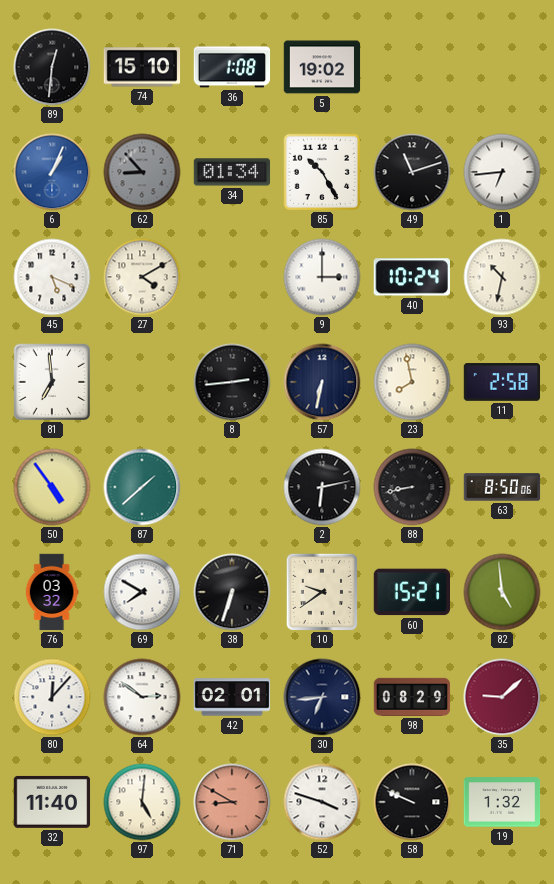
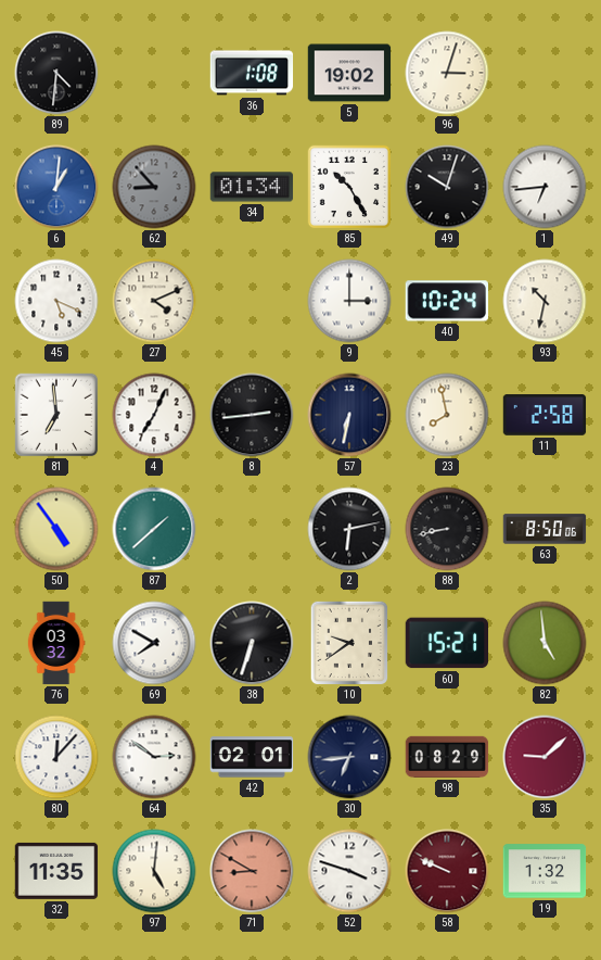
89: 12:31 -> 4:31 (56, 73)
74: 15:10 -> none (142, 67)
96: none -> 3:03 (447, 73)
6: 1:04 -> 1:01 (56, 187)
49: 11:12 -> 10:03 (447, 187)
27: 4:10 -> 4:11 (154, 301)
4: none -> 7:04 (154, 415)
32: 11:40 -> 11:35 (56, 871)
58 dial: black -> burgundy (447, 871)
